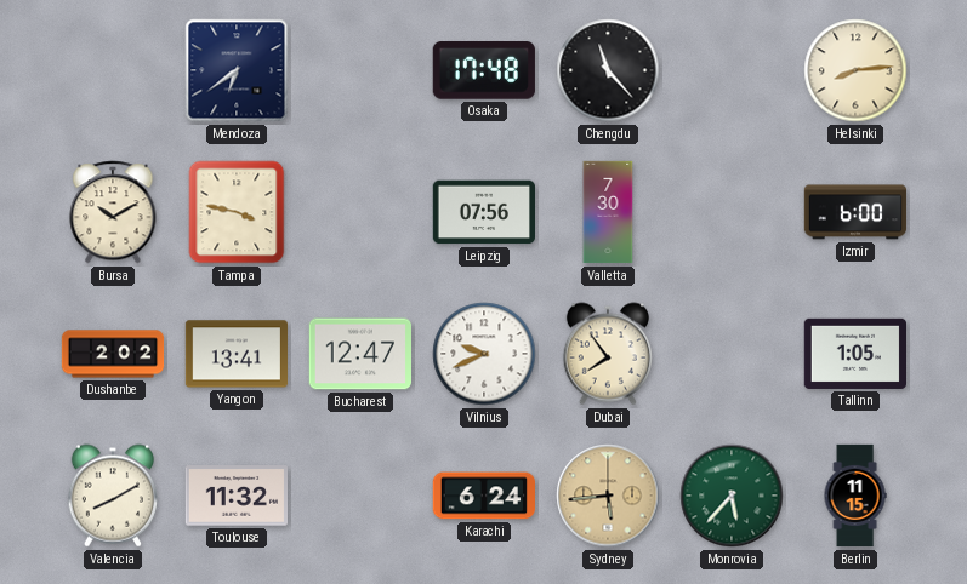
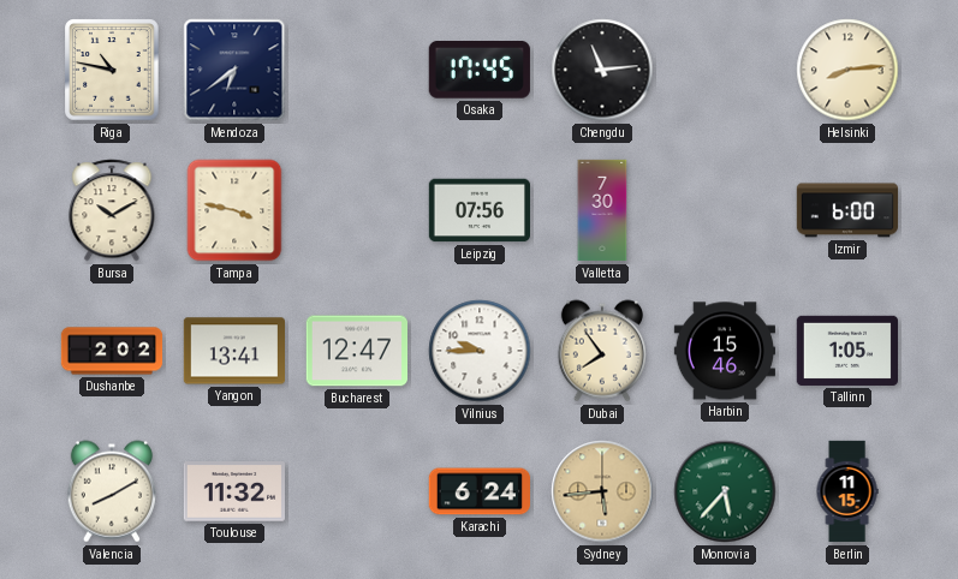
Riga: none -> 10:47 (112, 70)
Osaka: 17:48 -> 17:45 (480, 71)
Chengdu: 11:23 -> 11:14 (602, 70)
Vilnius: 9:41 -> 9:45 (480, 351)
Harbin: none -> 15:46 (724, 351)
